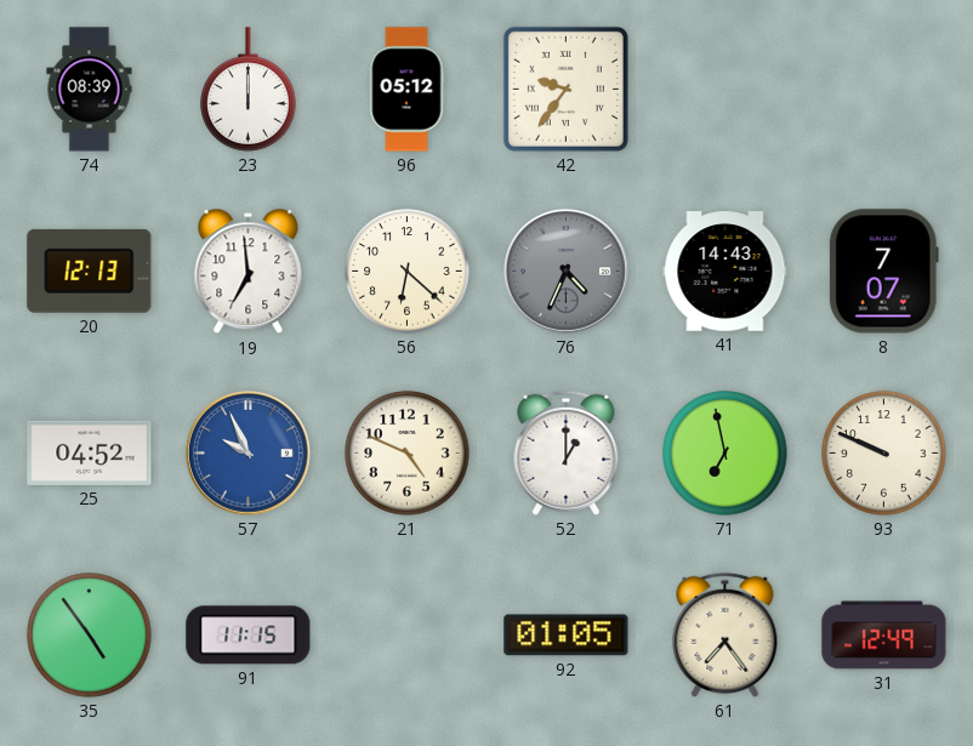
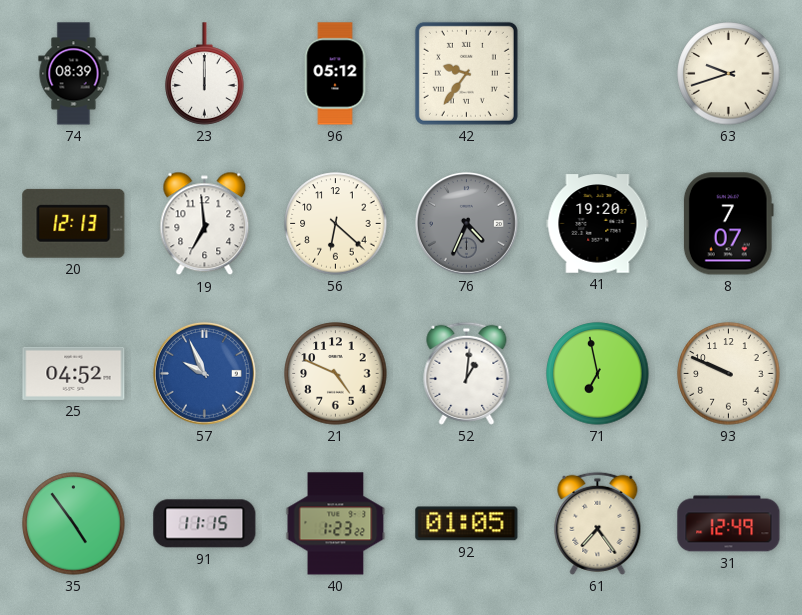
63: none -> 9:42 (729, 74)
41: 14:43 -> 19:20 (598, 224)
52: 1:00 -> 1:01 (467, 373)
40: none -> 1:23 (336, 524)
